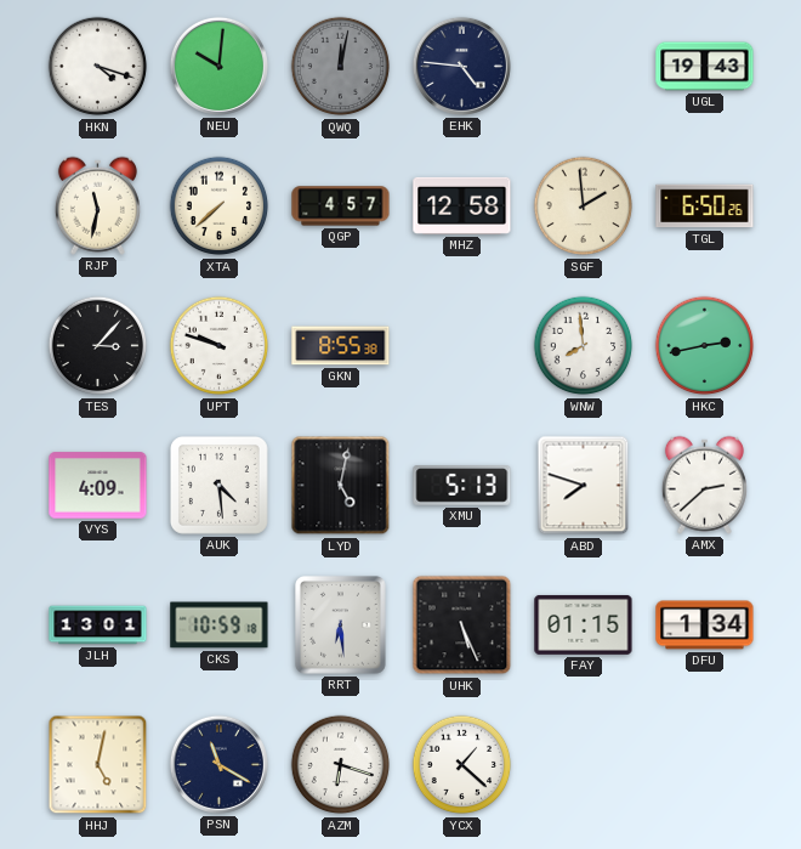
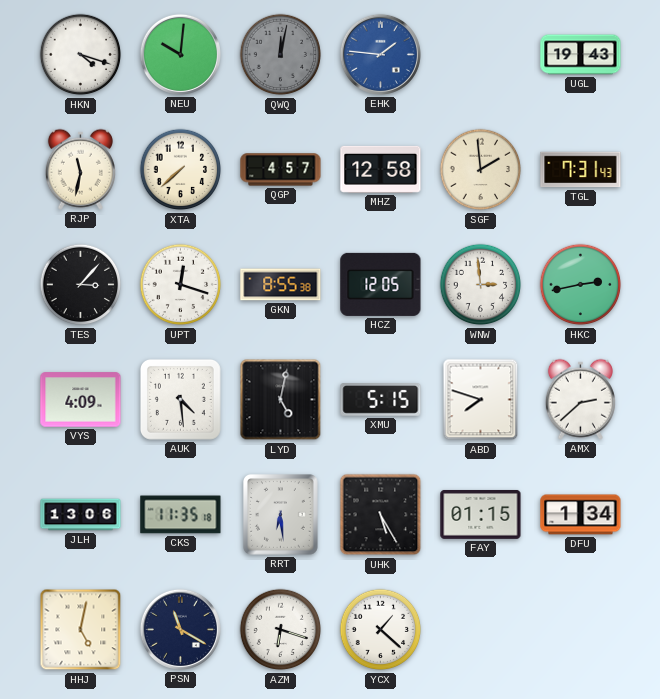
EHK: 4:46 -> 1:46 (380, 54)
EHK dial: navy -> blue (380, 54)
TGL: 6:50 -> 7:31 (581, 170)
UPT: 9:48 -> 12:18 (181, 285)
HCZ: none -> 12:05 (381, 284)
WNW: 7:59 -> 2:59 (481, 285)
XMU: 5:13 -> 5:15 (381, 400)
JLH: 13:01 -> 13:06 (81, 515)
CKS: 10:59 -> 11:35 (181, 515)
UHK: 5:26 -> 5:25 (381, 515)
